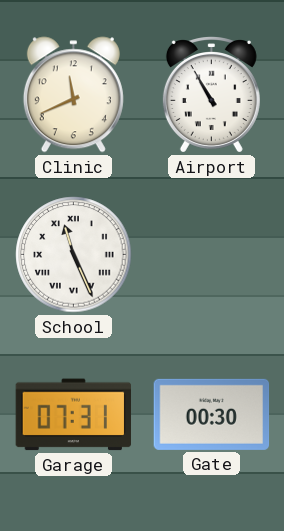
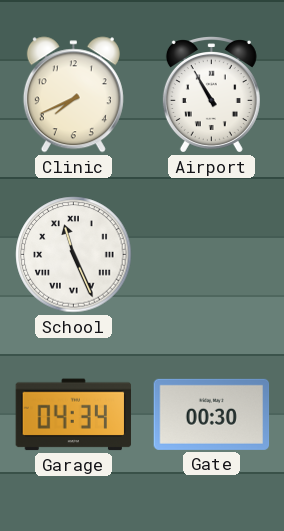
Clinic: 11:41 -> 7:41 (73, 95)
Garage: 07:31 -> 04:34 (73, 415)
